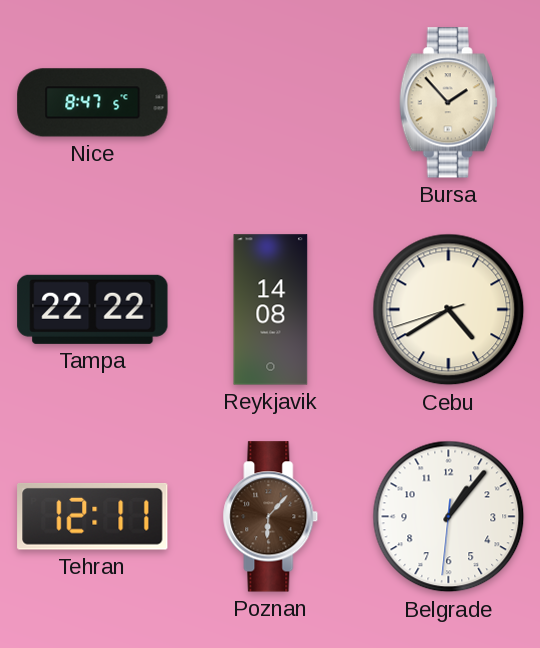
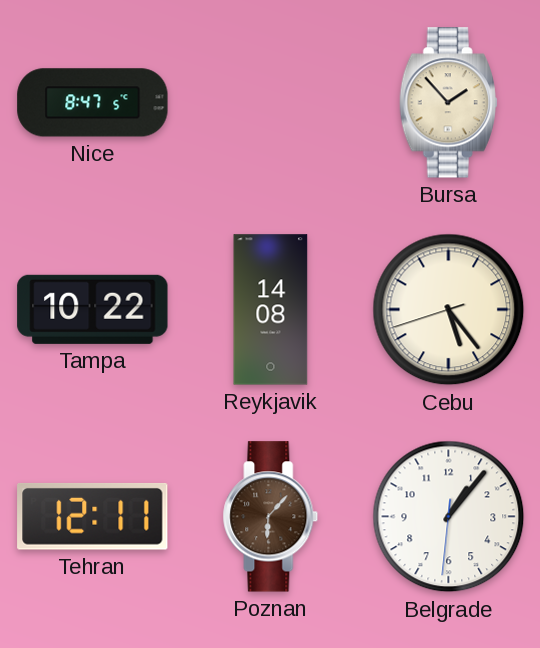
Tampa: 22:22 -> 10:22 (93, 309)
Cebu: 4:39 -> 5:23 (449, 310)
